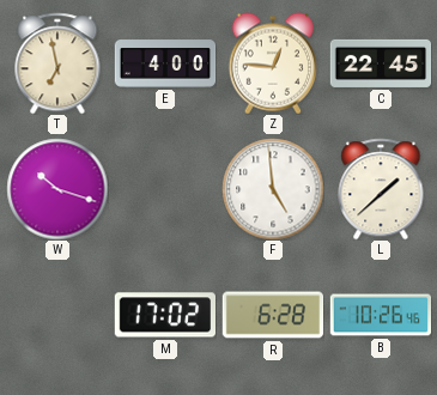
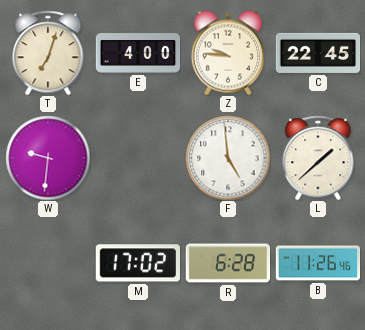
T: 6:58 -> 7:03 (48, 53)
Z: 12:46 -> 9:46 (227, 53)
W: 10:18 -> 9:31 (48, 158)
B: 10:26 -> 11:26 (318, 263)
